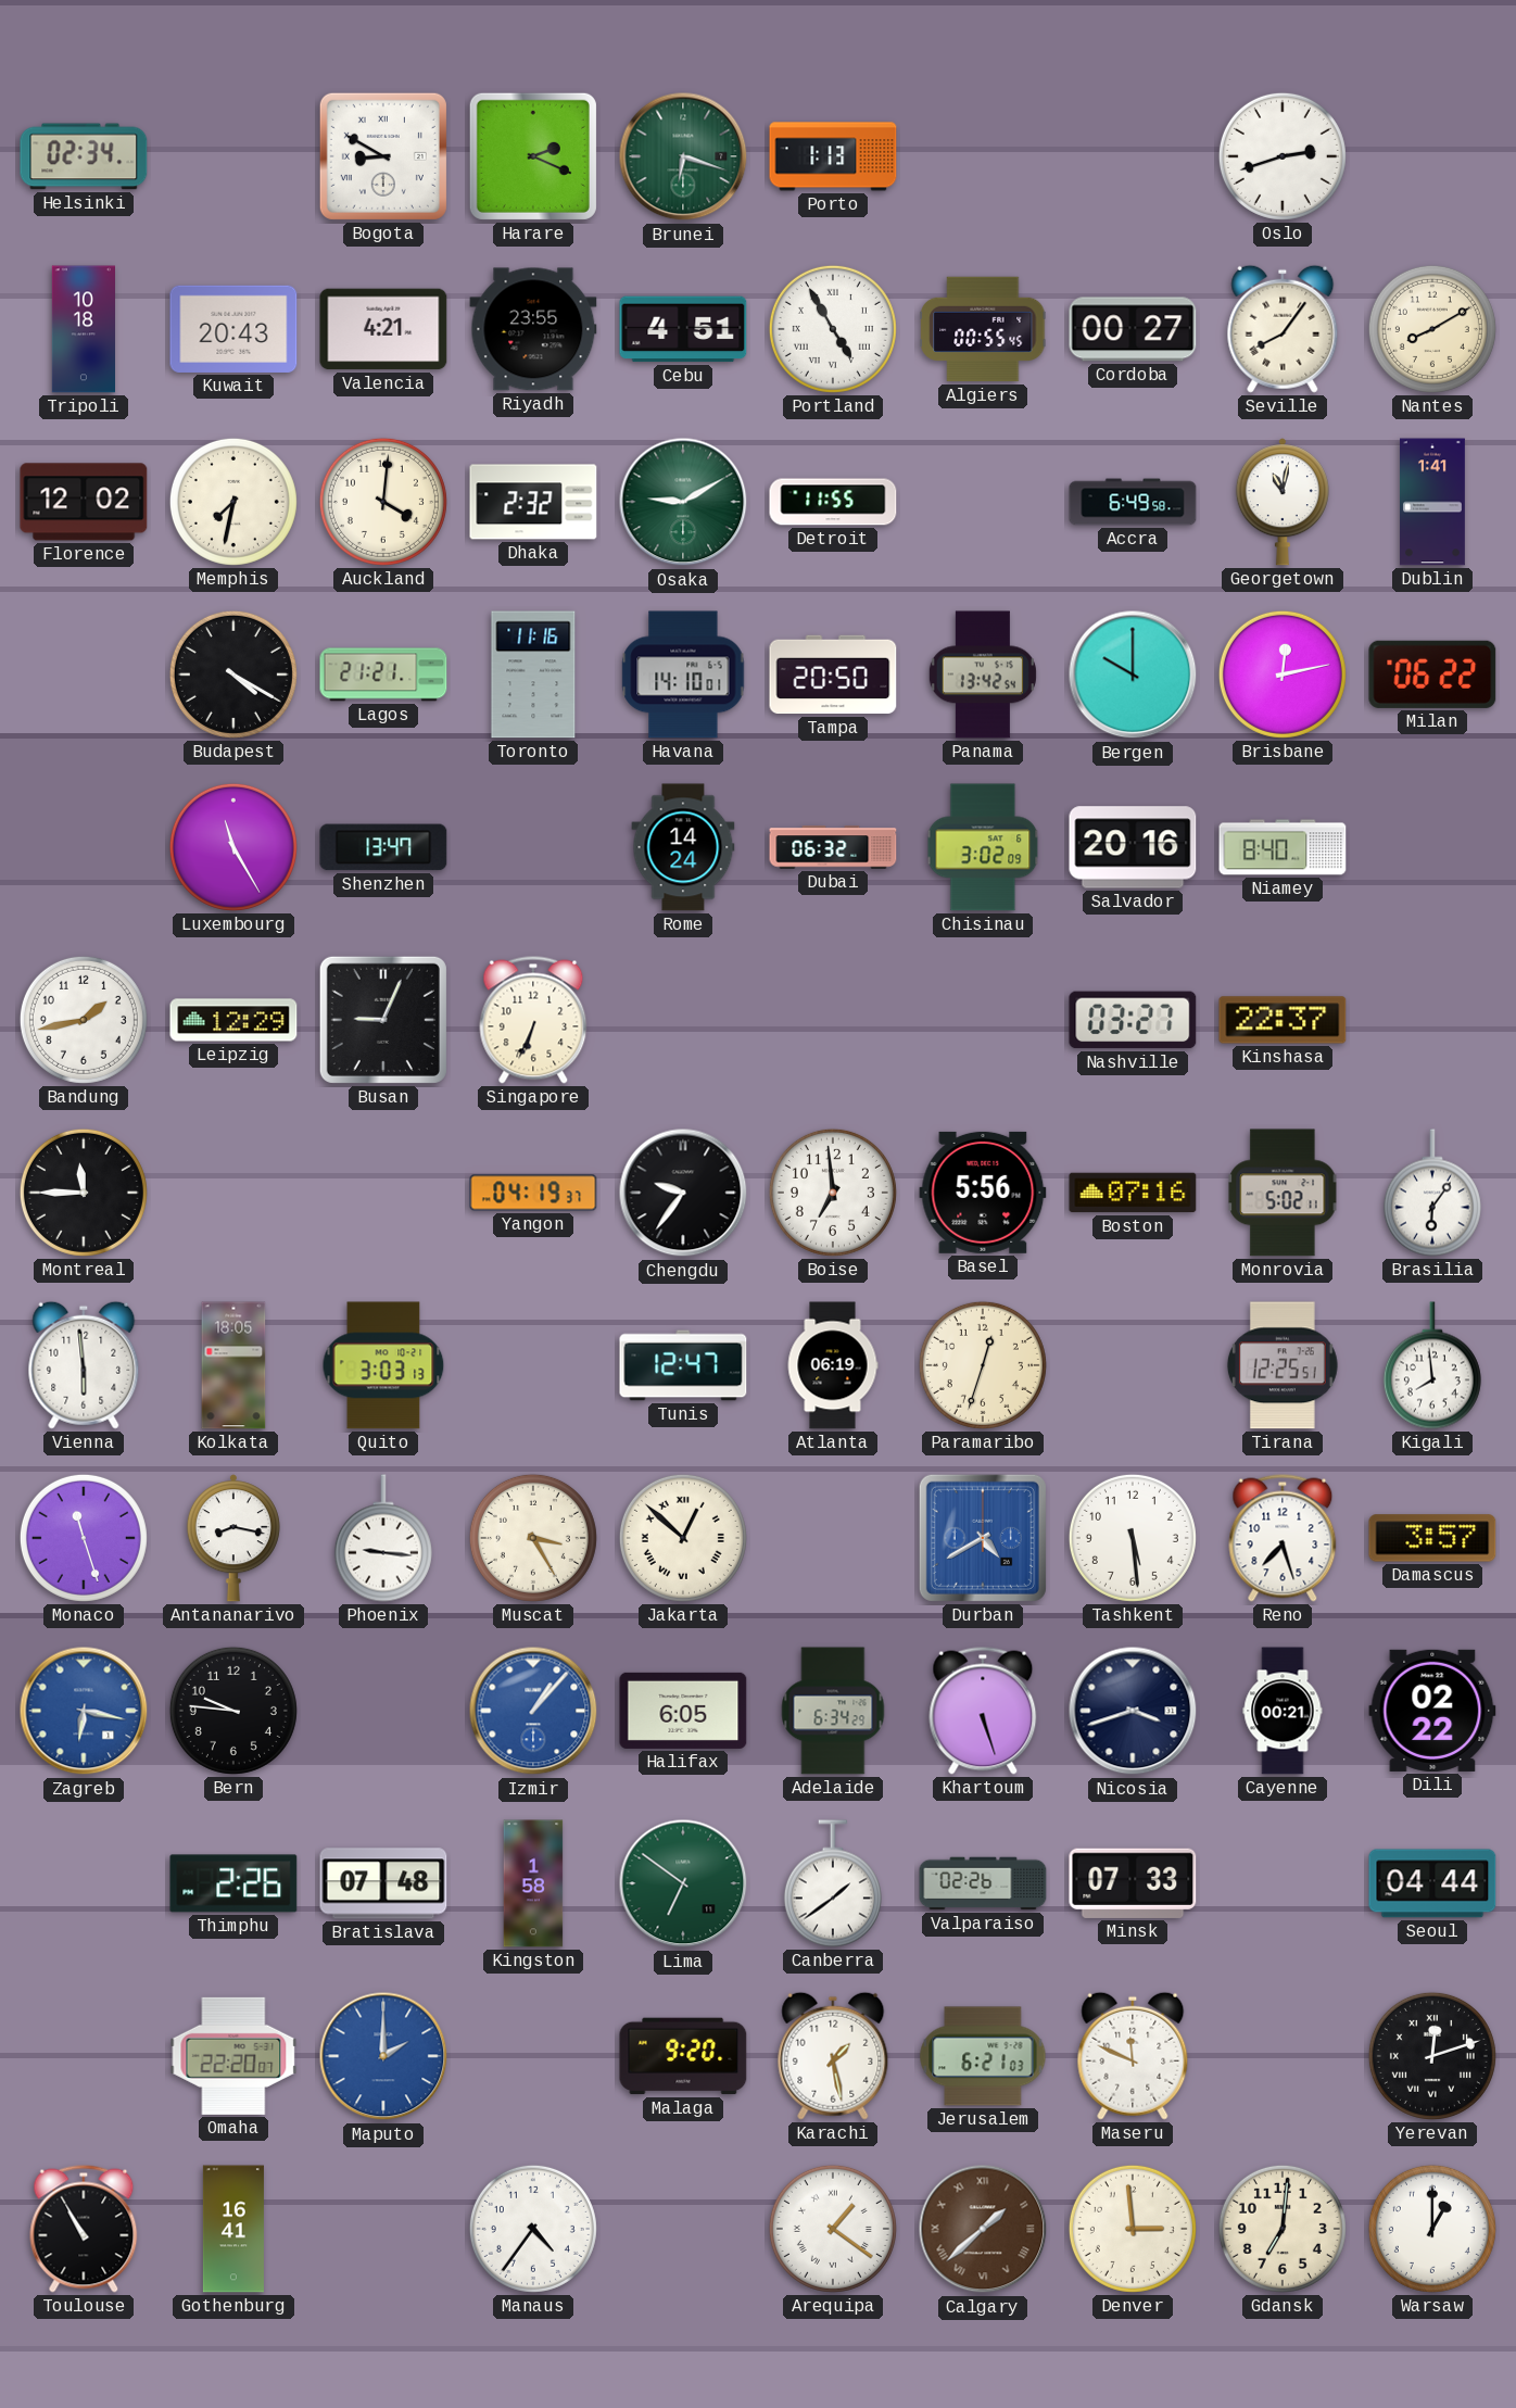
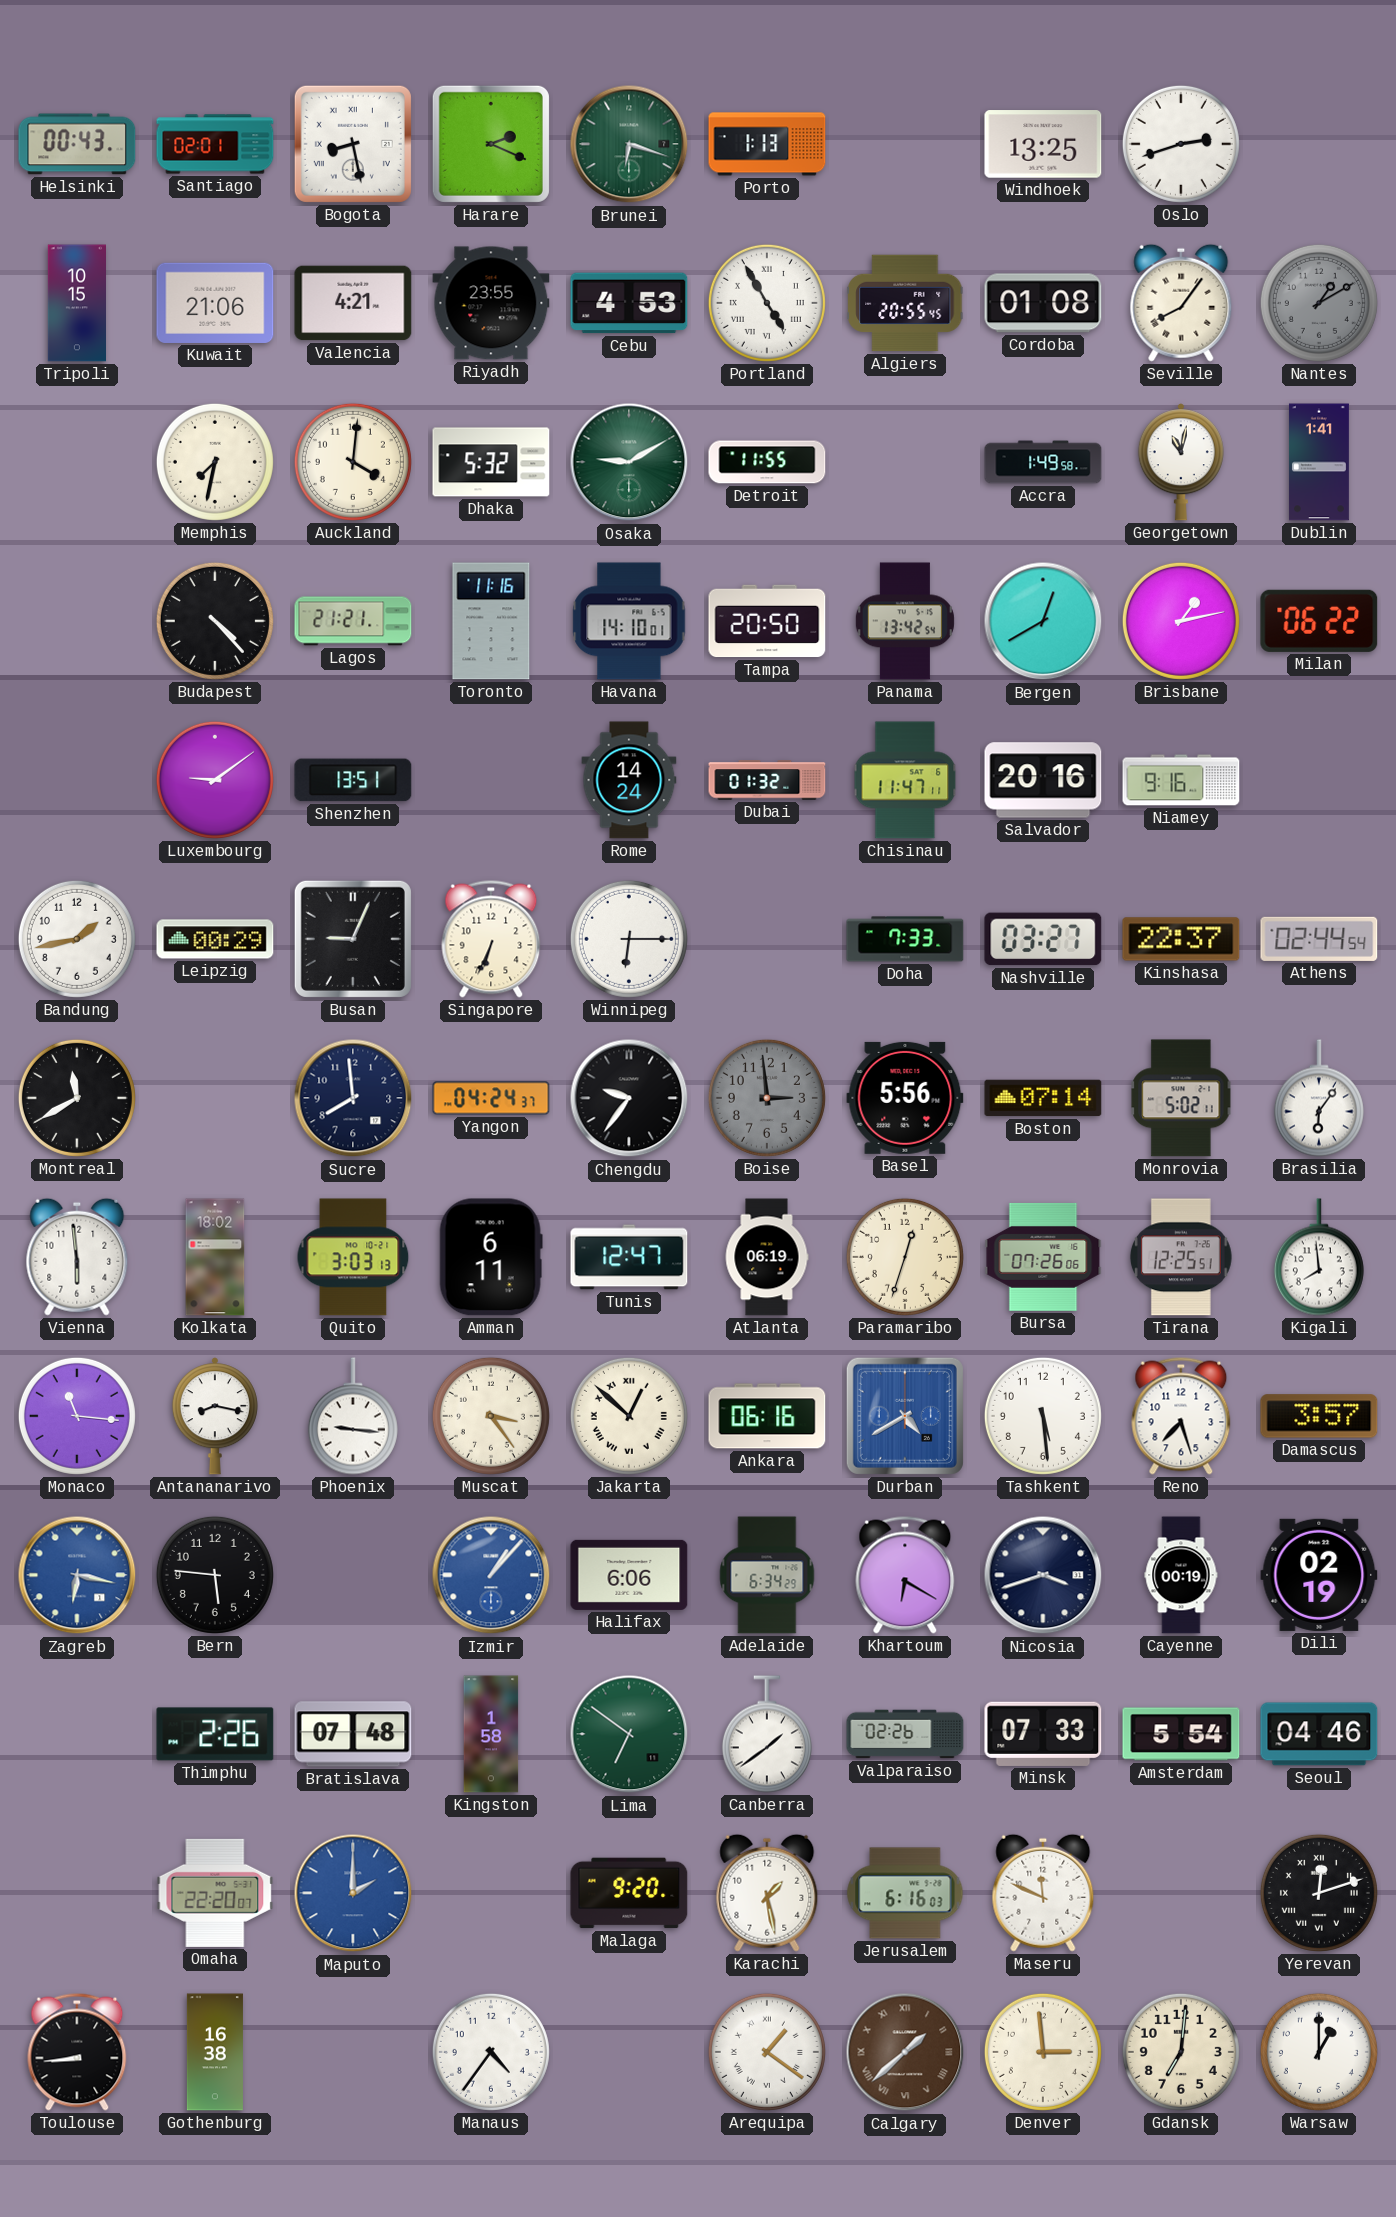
Helsinki: 02:34 -> 00:43 (77, 144)
Santiago: none -> 02:01 (215, 144)
Bogota: 8:50 -> 8:28 (353, 144)
Windhoek: none -> 13:25 (1043, 144)
Tripoli: 10:18 -> 10:15 (76, 303)
Kuwait: 20:43 -> 21:06 (215, 303)
Cebu: 4:51 -> 4:53 (629, 303)
Algiers: 00:55 -> 20:55 (905, 303)
Cordoba: 00:27 -> 01:08 (1043, 303)
Nantes: 8:10 -> 1:10 (1319, 303)
Nantes dial: cream -> grey (1319, 303)
Florence: 12:02 -> none (84, 502)
Dhaka: 2:32 -> 5:32 (491, 462)
Accra: 6:49 -> 1:49 (1043, 462)
Budapest: 4:20 -> 4:23 (215, 621)
Bergen: 10:00 -> 12:40 (1043, 621)
Brisbane: 12:13 -> 1:13 (1181, 621)
Luxembourg: 11:25 -> 9:09 (215, 780)
Shenzhen: 13:47 -> 13:51 (353, 780)
Dubai: 06:32 -> 01:32 (767, 780)
Chisinau: 3:02 -> 11:47 (905, 780)
Niamey: 8:40 -> 9:16 (1181, 780)
Leipzig: 12:29 -> 00:29 (215, 939)
Winnipeg: none -> 6:15 (629, 939)
Doha: none -> 7:33 (905, 939)
Athens: none -> 02:44 (1319, 939)
Montreal: 11:45 -> 11:40 (77, 1098)
Sucre: none -> 7:59 (353, 1098)
Yangon: 04:19 -> 04:24 (491, 1098)
Boise: 6:59 -> 2:59 (767, 1098)
Boise dial: white -> grey (767, 1098)
Boston: 07:16 -> 07:14 (1043, 1098)
Kolkata: 18:05 -> 18:02 (215, 1257)
Amman: none -> 6:11 (491, 1257)
Bursa: none -> 07:26 (1043, 1257)
Monaco: 11:27 -> 11:16 (77, 1416)
Muscat: 3:25 -> 3:24 (491, 1416)
Ankara: none -> 06:16 (767, 1416)
Bern: 9:46 -> 5:46 (215, 1575)
Halifax: 6:05 -> 6:06 (629, 1575)
Khartoum: 5:27 -> 6:20 (905, 1575)
Cayenne: 00:21 -> 00:19 (1181, 1575)
Dili: 02:22 -> 02:19 (1319, 1575)
Amsterdam: none -> 5:54 (1181, 1734)
Seoul: 04:44 -> 04:46 (1319, 1734)
Jerusalem: 6:21 -> 6:16 (905, 1893)
Toulouse: 10:55 -> 8:44 (77, 2052)
Gothenburg: 16:41 -> 16:38 (215, 2052)
